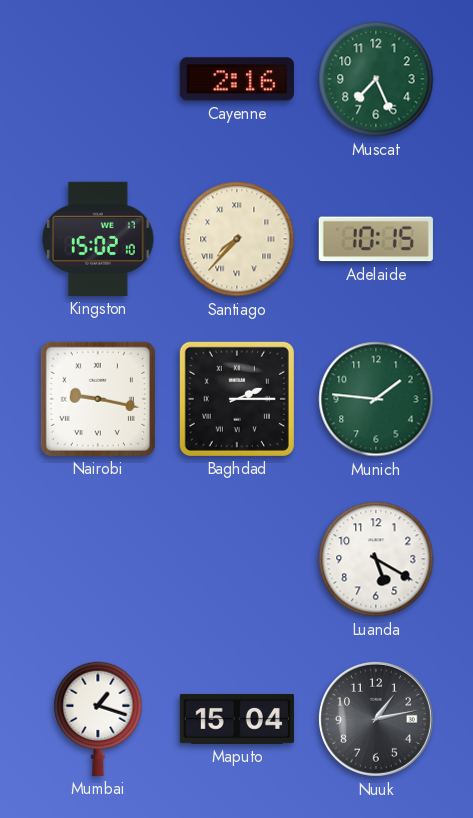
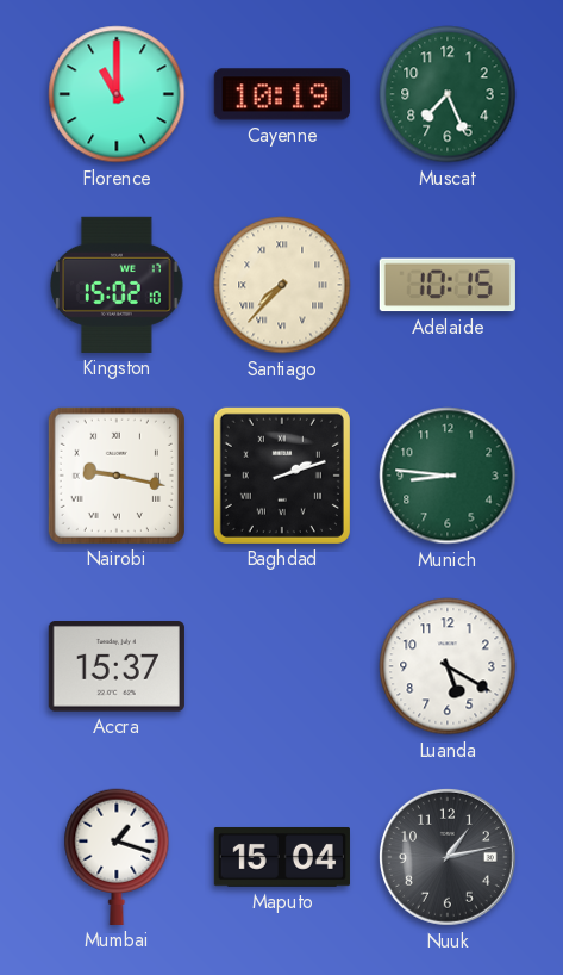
Florence: none -> 11:00 (117, 94)
Cayenne: 2:16 -> 10:19 (282, 94)
Baghdad: 2:15 -> 2:12 (282, 476)
Munich: 1:46 -> 8:46 (448, 476)
Accra: none -> 15:37 (117, 667)
